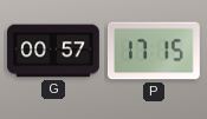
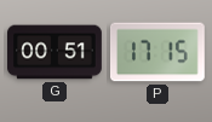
G: 00:57 -> 00:51 (56, 52)
